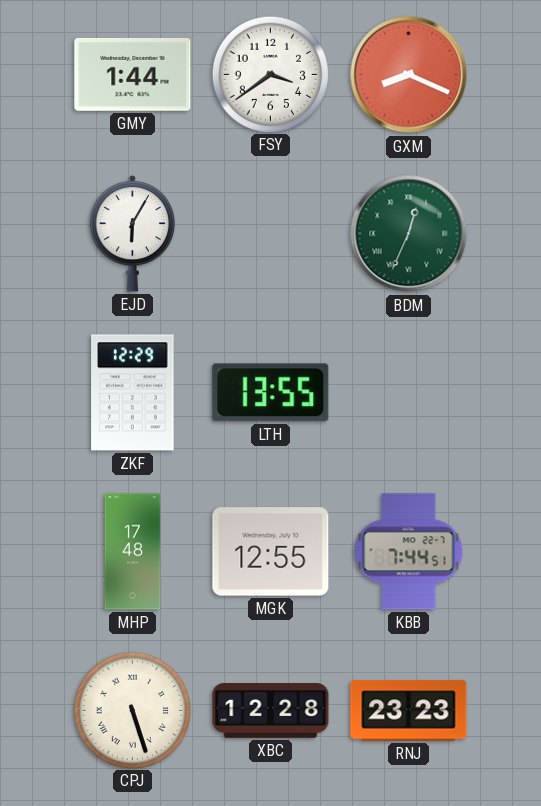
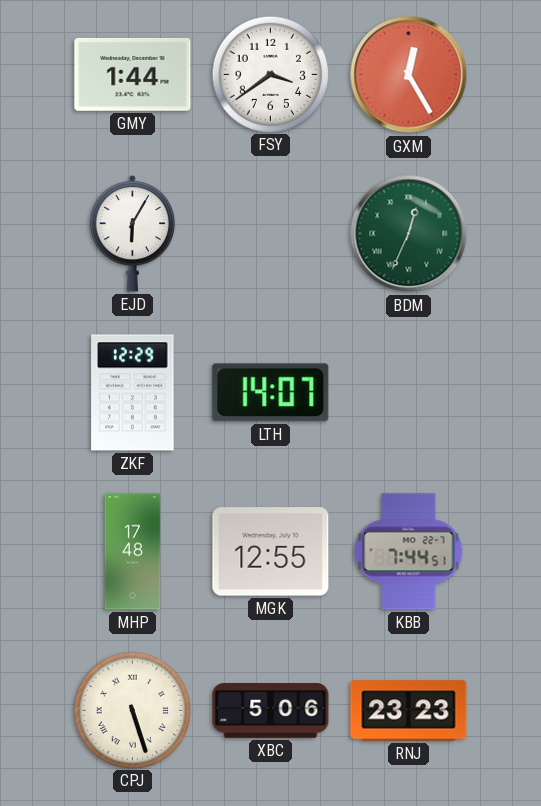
GXM: 8:19 -> 12:25 (409, 75)
LTH: 13:55 -> 14:07 (271, 393)
XBC: 12:28 -> 5:06 (271, 711)
